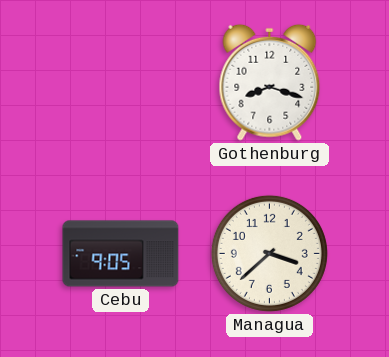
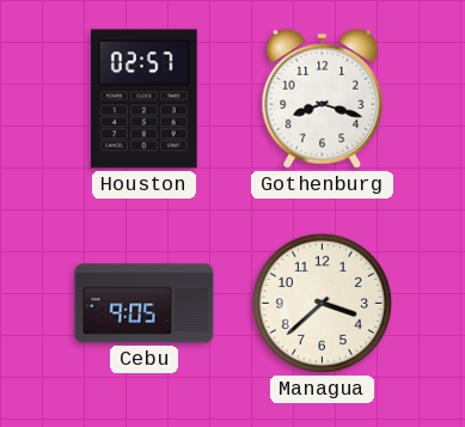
Houston: none -> 02:57 (145, 99)
